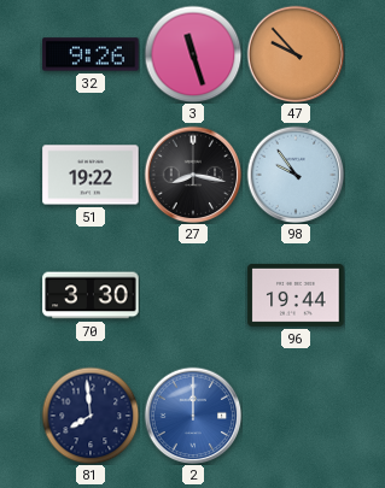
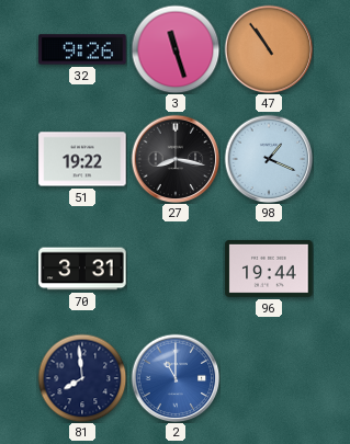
47: 9:53 -> 10:54 (269, 49)
98: 9:54 -> 1:19 (269, 159)
70: 3:30 -> 3:31 (82, 269)
2: 12:00 -> 11:00 (176, 378)
